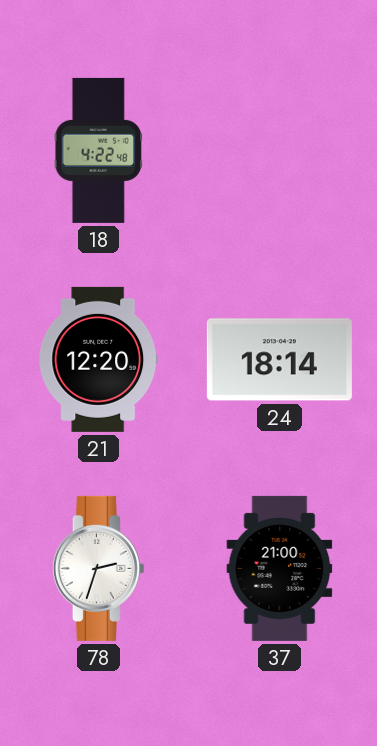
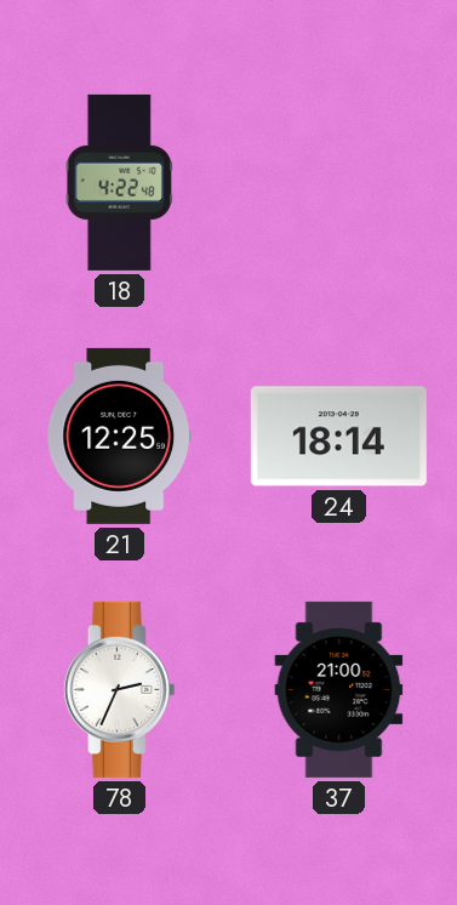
21: 12:20 -> 12:25 (119, 436)
78: 2:33 -> 2:34 (119, 689)
